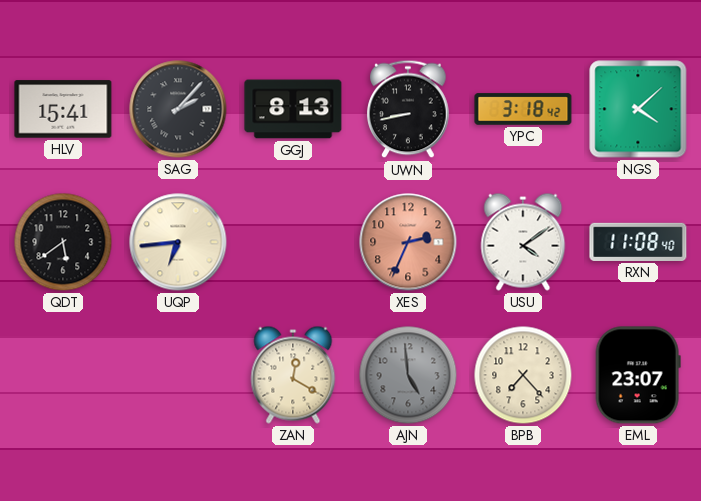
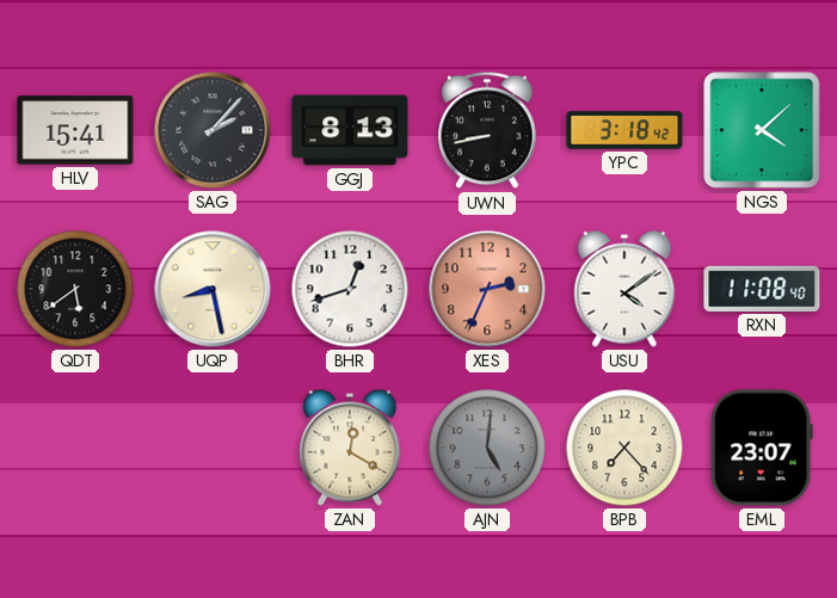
UQP: 6:44 -> 8:28 (213, 289)
BHR: none -> 12:42 (350, 289)
AJN: 4:59 -> 5:01 (487, 448)
